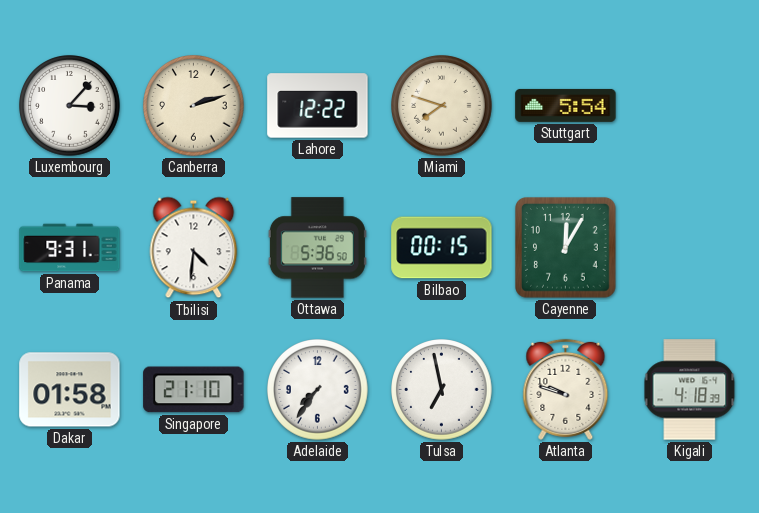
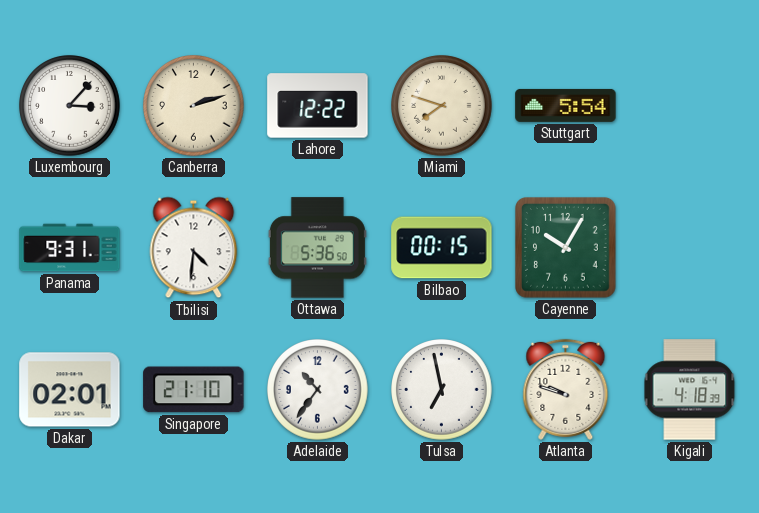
Cayenne: 12:05 -> 10:05 (566, 248)
Dakar: 01:58 -> 02:01 (70, 390)
Adelaide: 7:36 -> 10:36 (318, 390)
